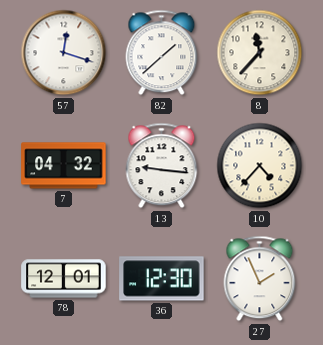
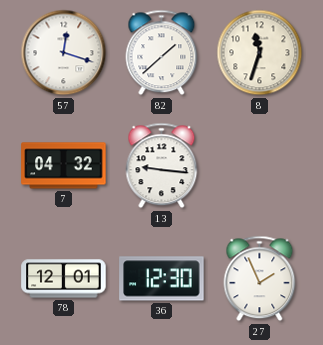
8: 11:37 -> 11:33 (260, 53)
10: 4:37 -> none (260, 166)
